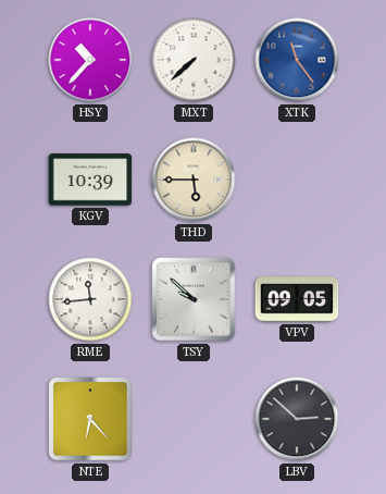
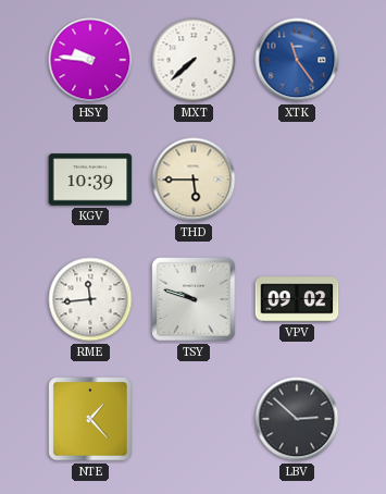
HSY: 10:37 -> 9:46 (90, 60)
TSY: 9:52 -> 9:48 (194, 299)
VPV: 09:05 -> 09:02 (297, 299)
NTE: 6:23 -> 1:23 (90, 419)
